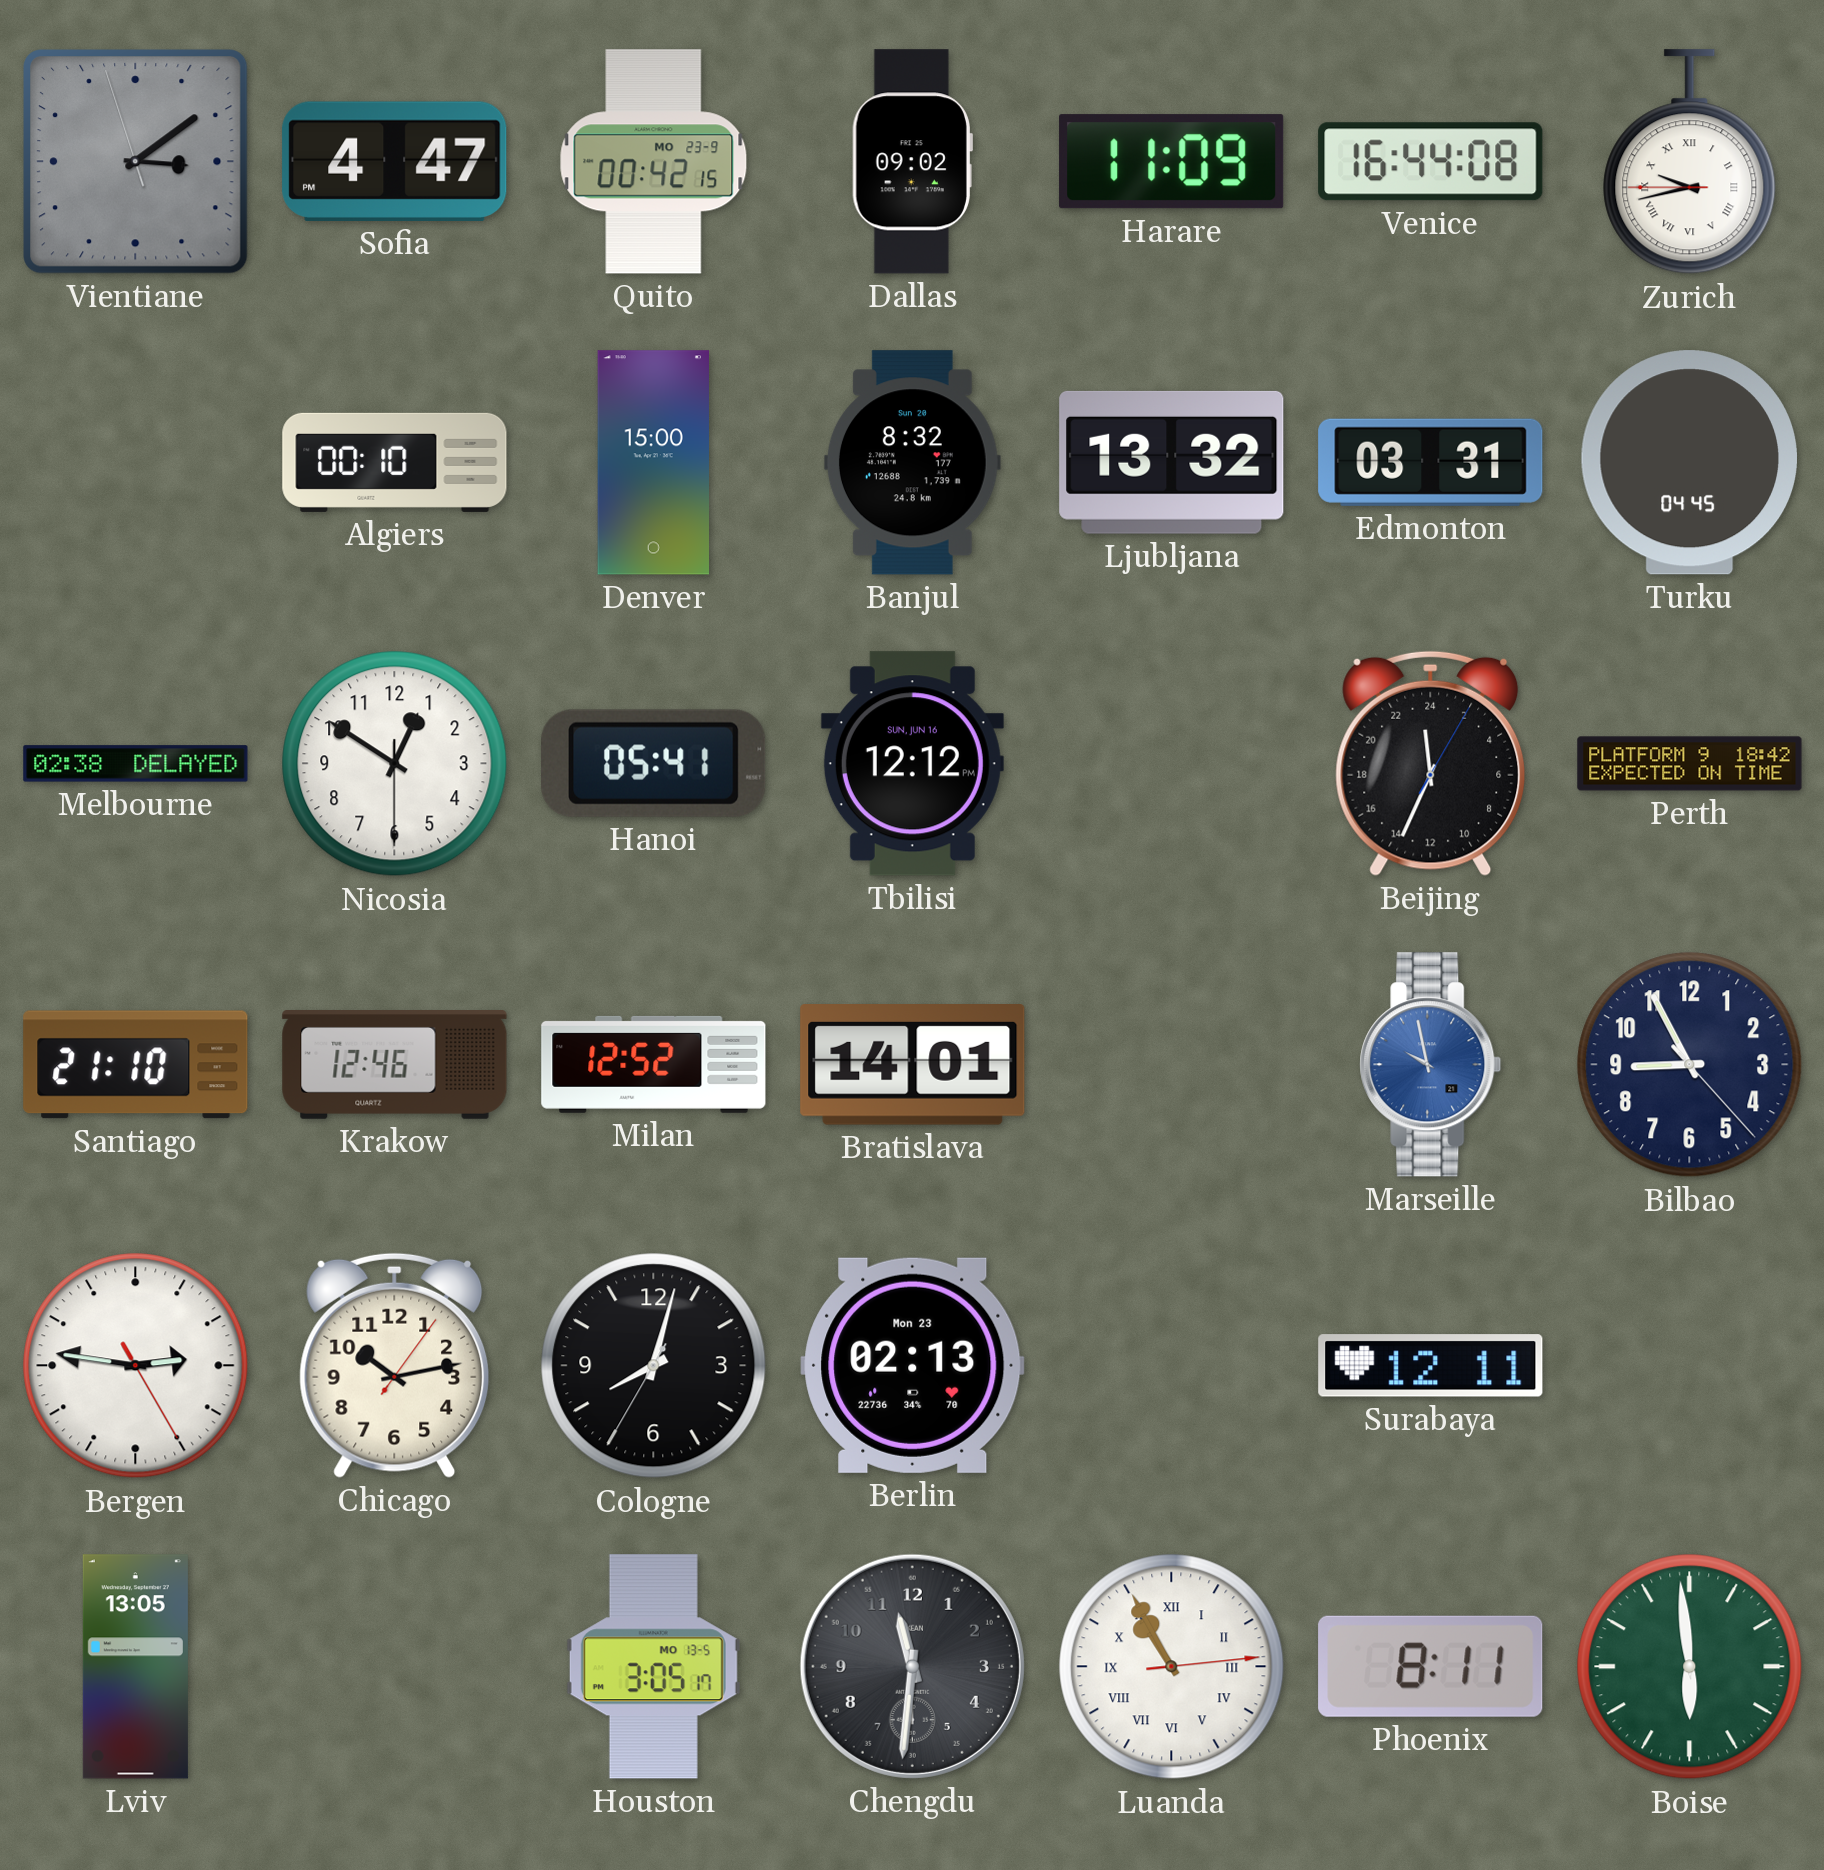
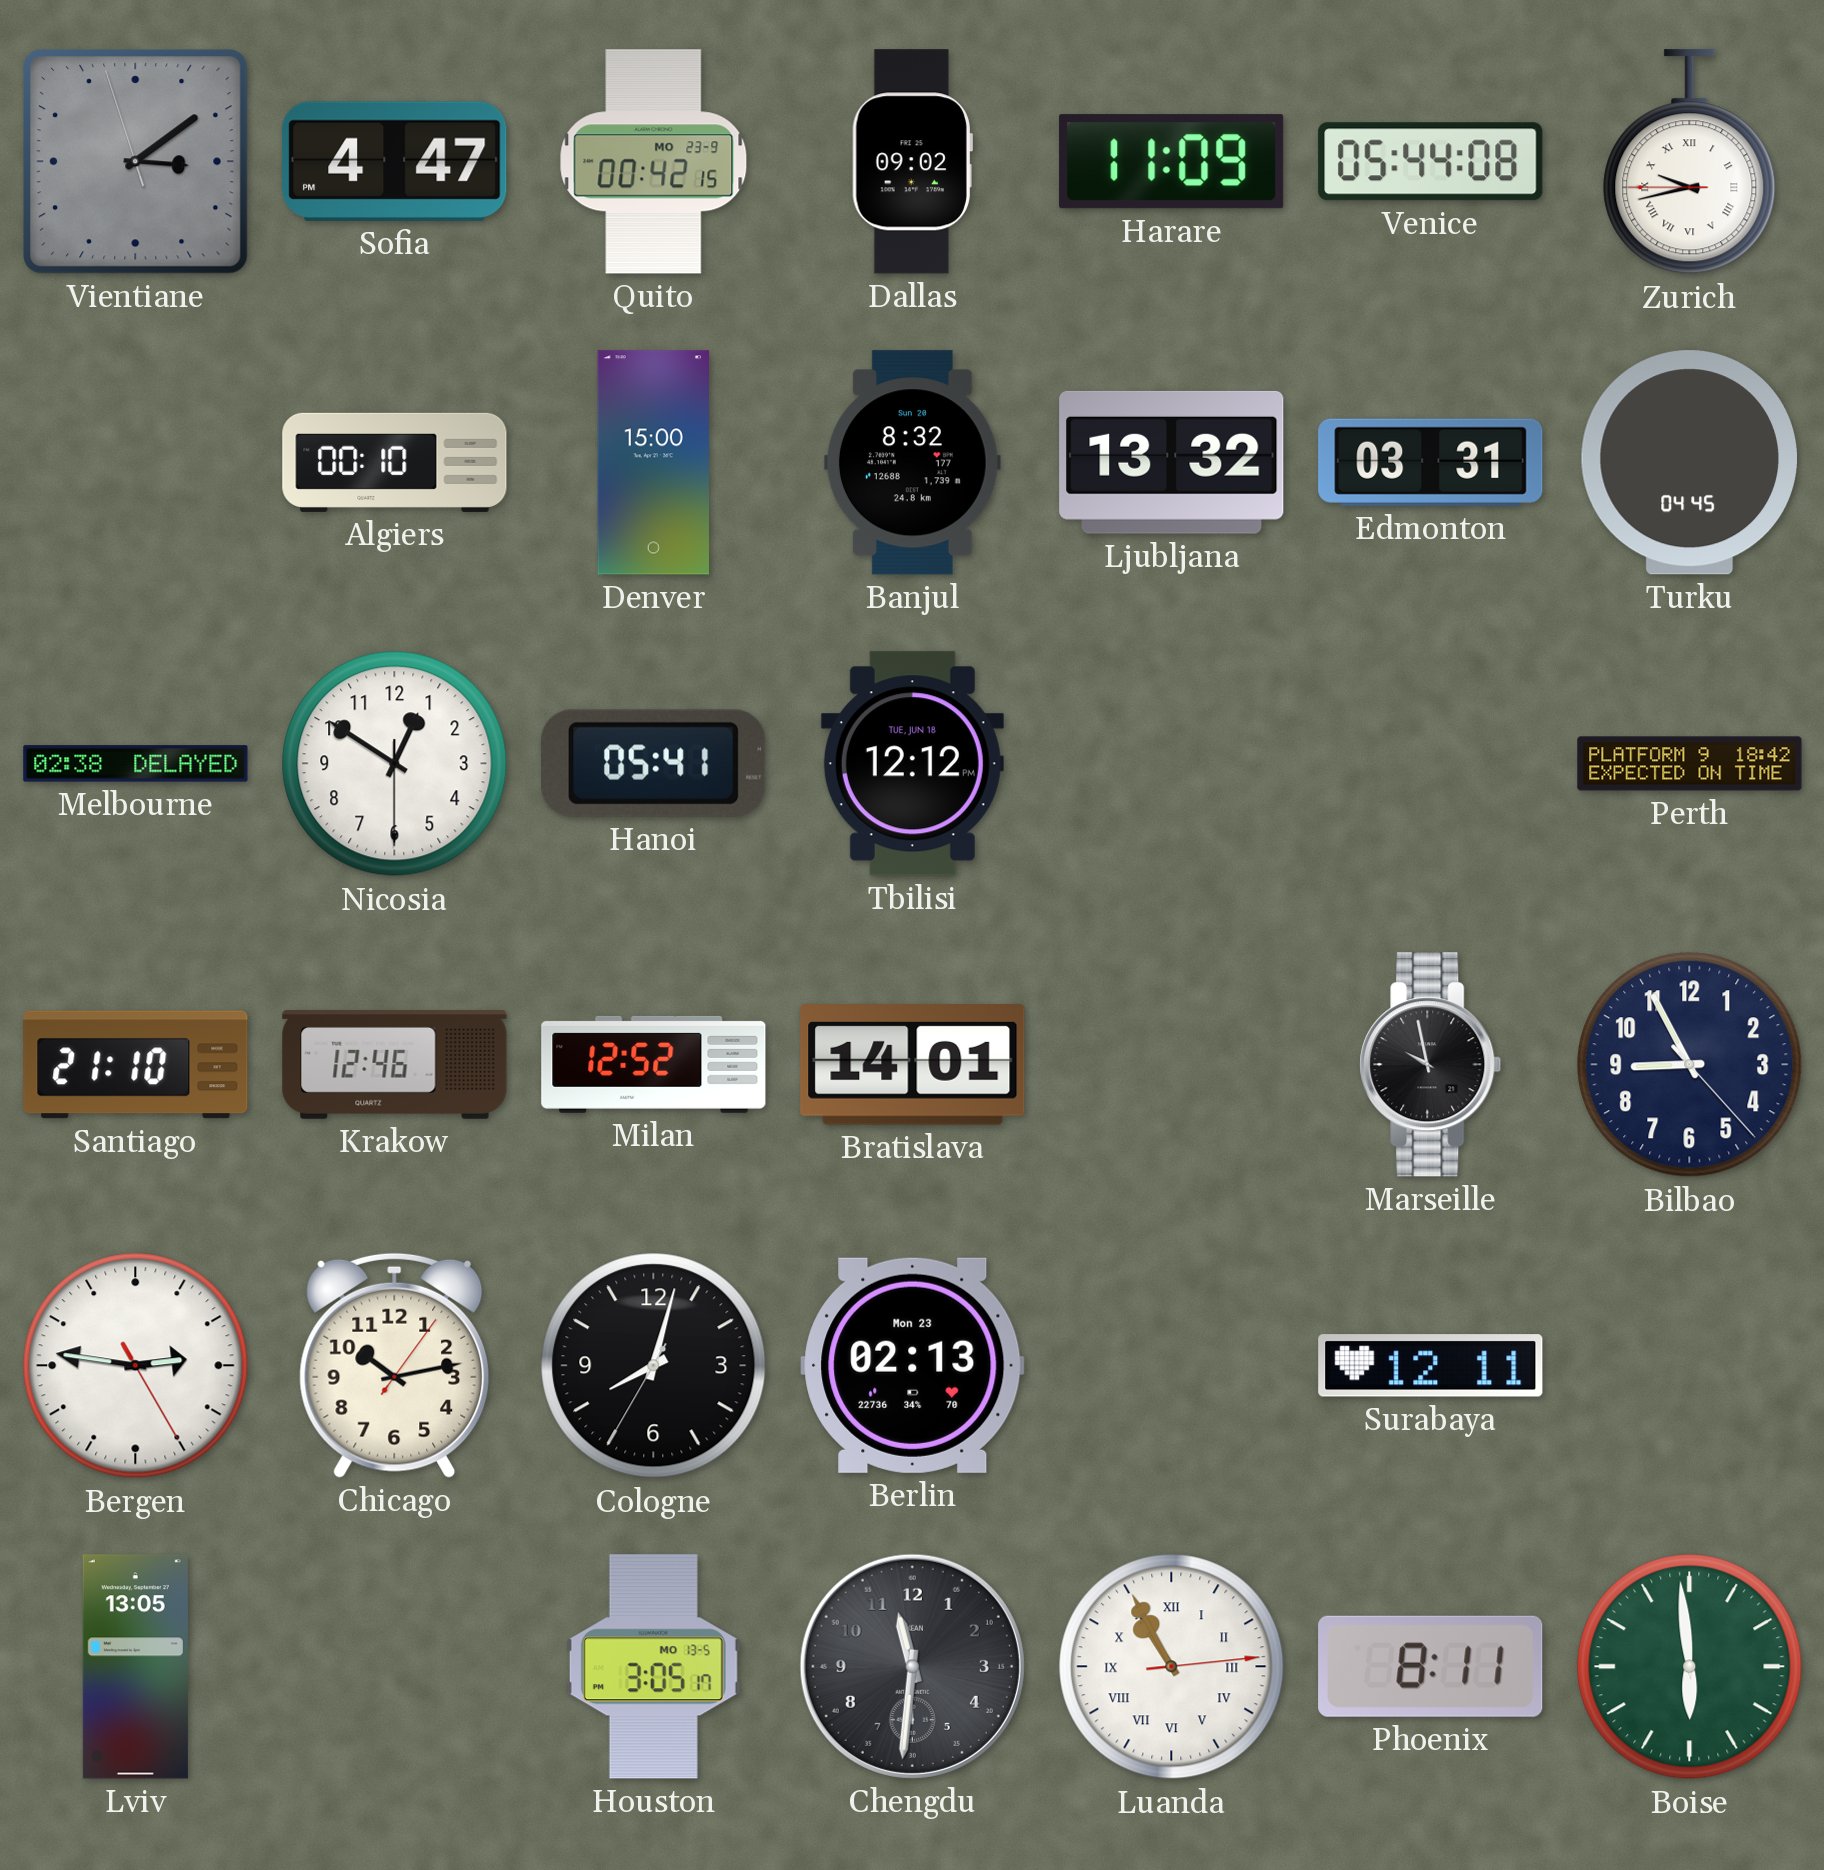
Venice: 16:44 -> 05:44 (1431, 162)
Tbilisi date: SUN, JUN 16 -> TUE, JUN 18 (912, 764)
Beijing: 23:34 -> none (1431, 763)
Marseille dial: blue -> black (1431, 1065)
